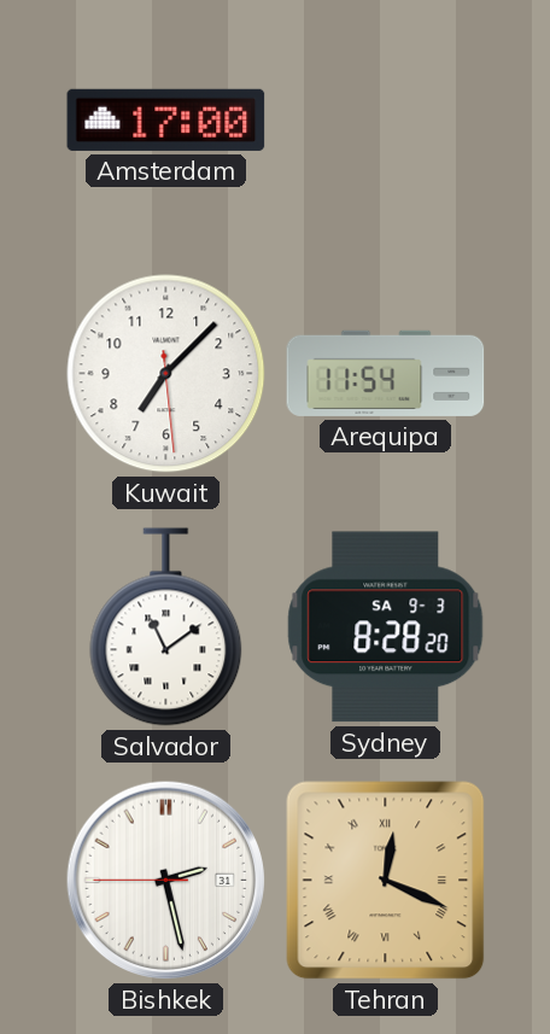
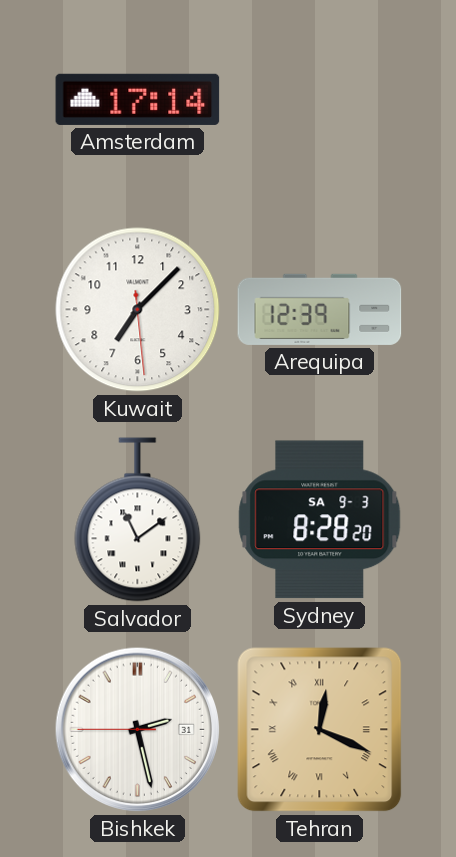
Amsterdam: 17:00 -> 17:14 (138, 99)
Arequipa: 11:54 -> 12:39 (320, 309)
